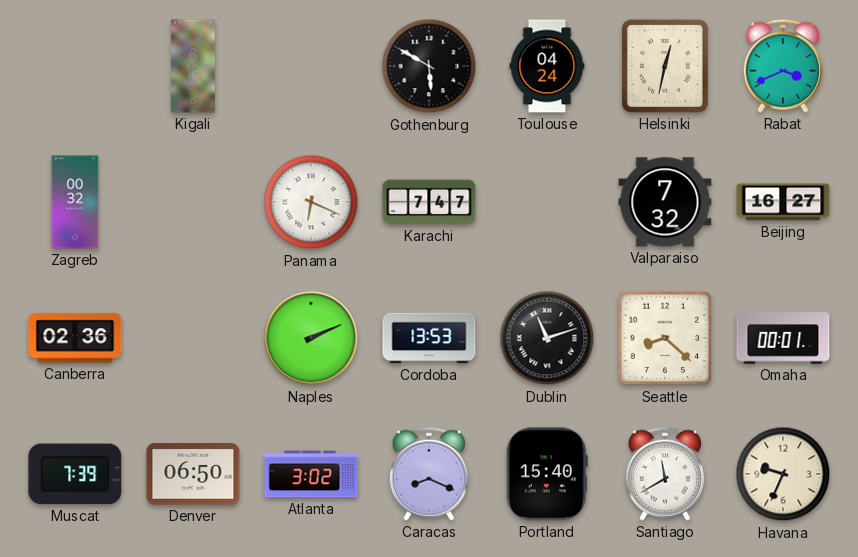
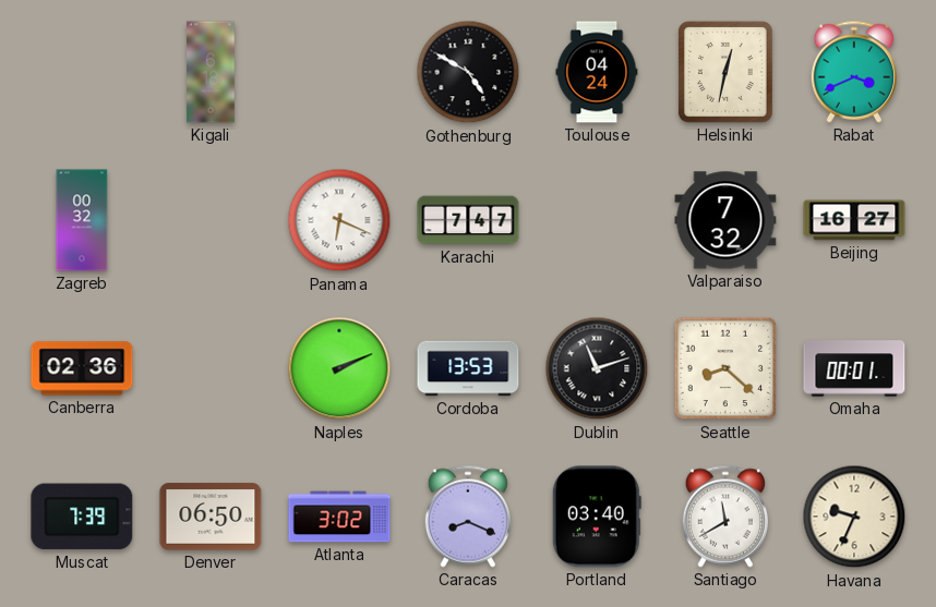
Gothenburg: 5:50 -> 4:50 (468, 72)
Portland: 15:40 -> 03:40 (597, 517)
